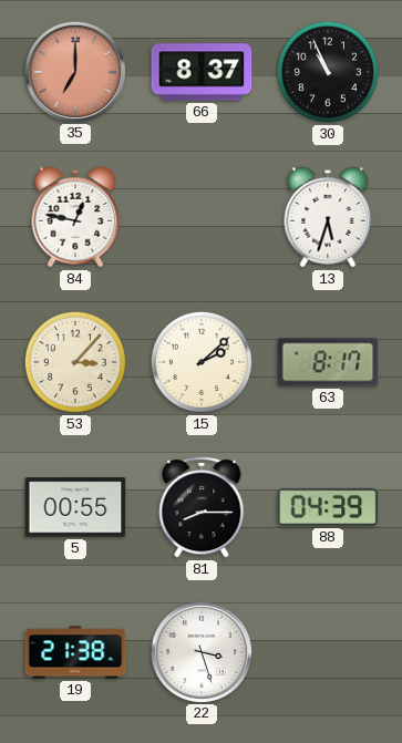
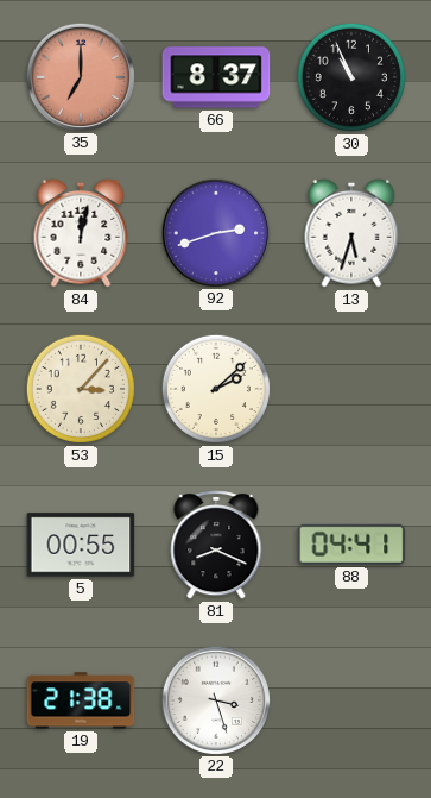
84: 12:47 -> 12:02 (81, 233)
92: none -> 2:42 (215, 232)
63: 8:17 -> none (328, 362)
81: 8:15 -> 8:19 (216, 545)
88: 04:39 -> 04:41 (351, 545)
